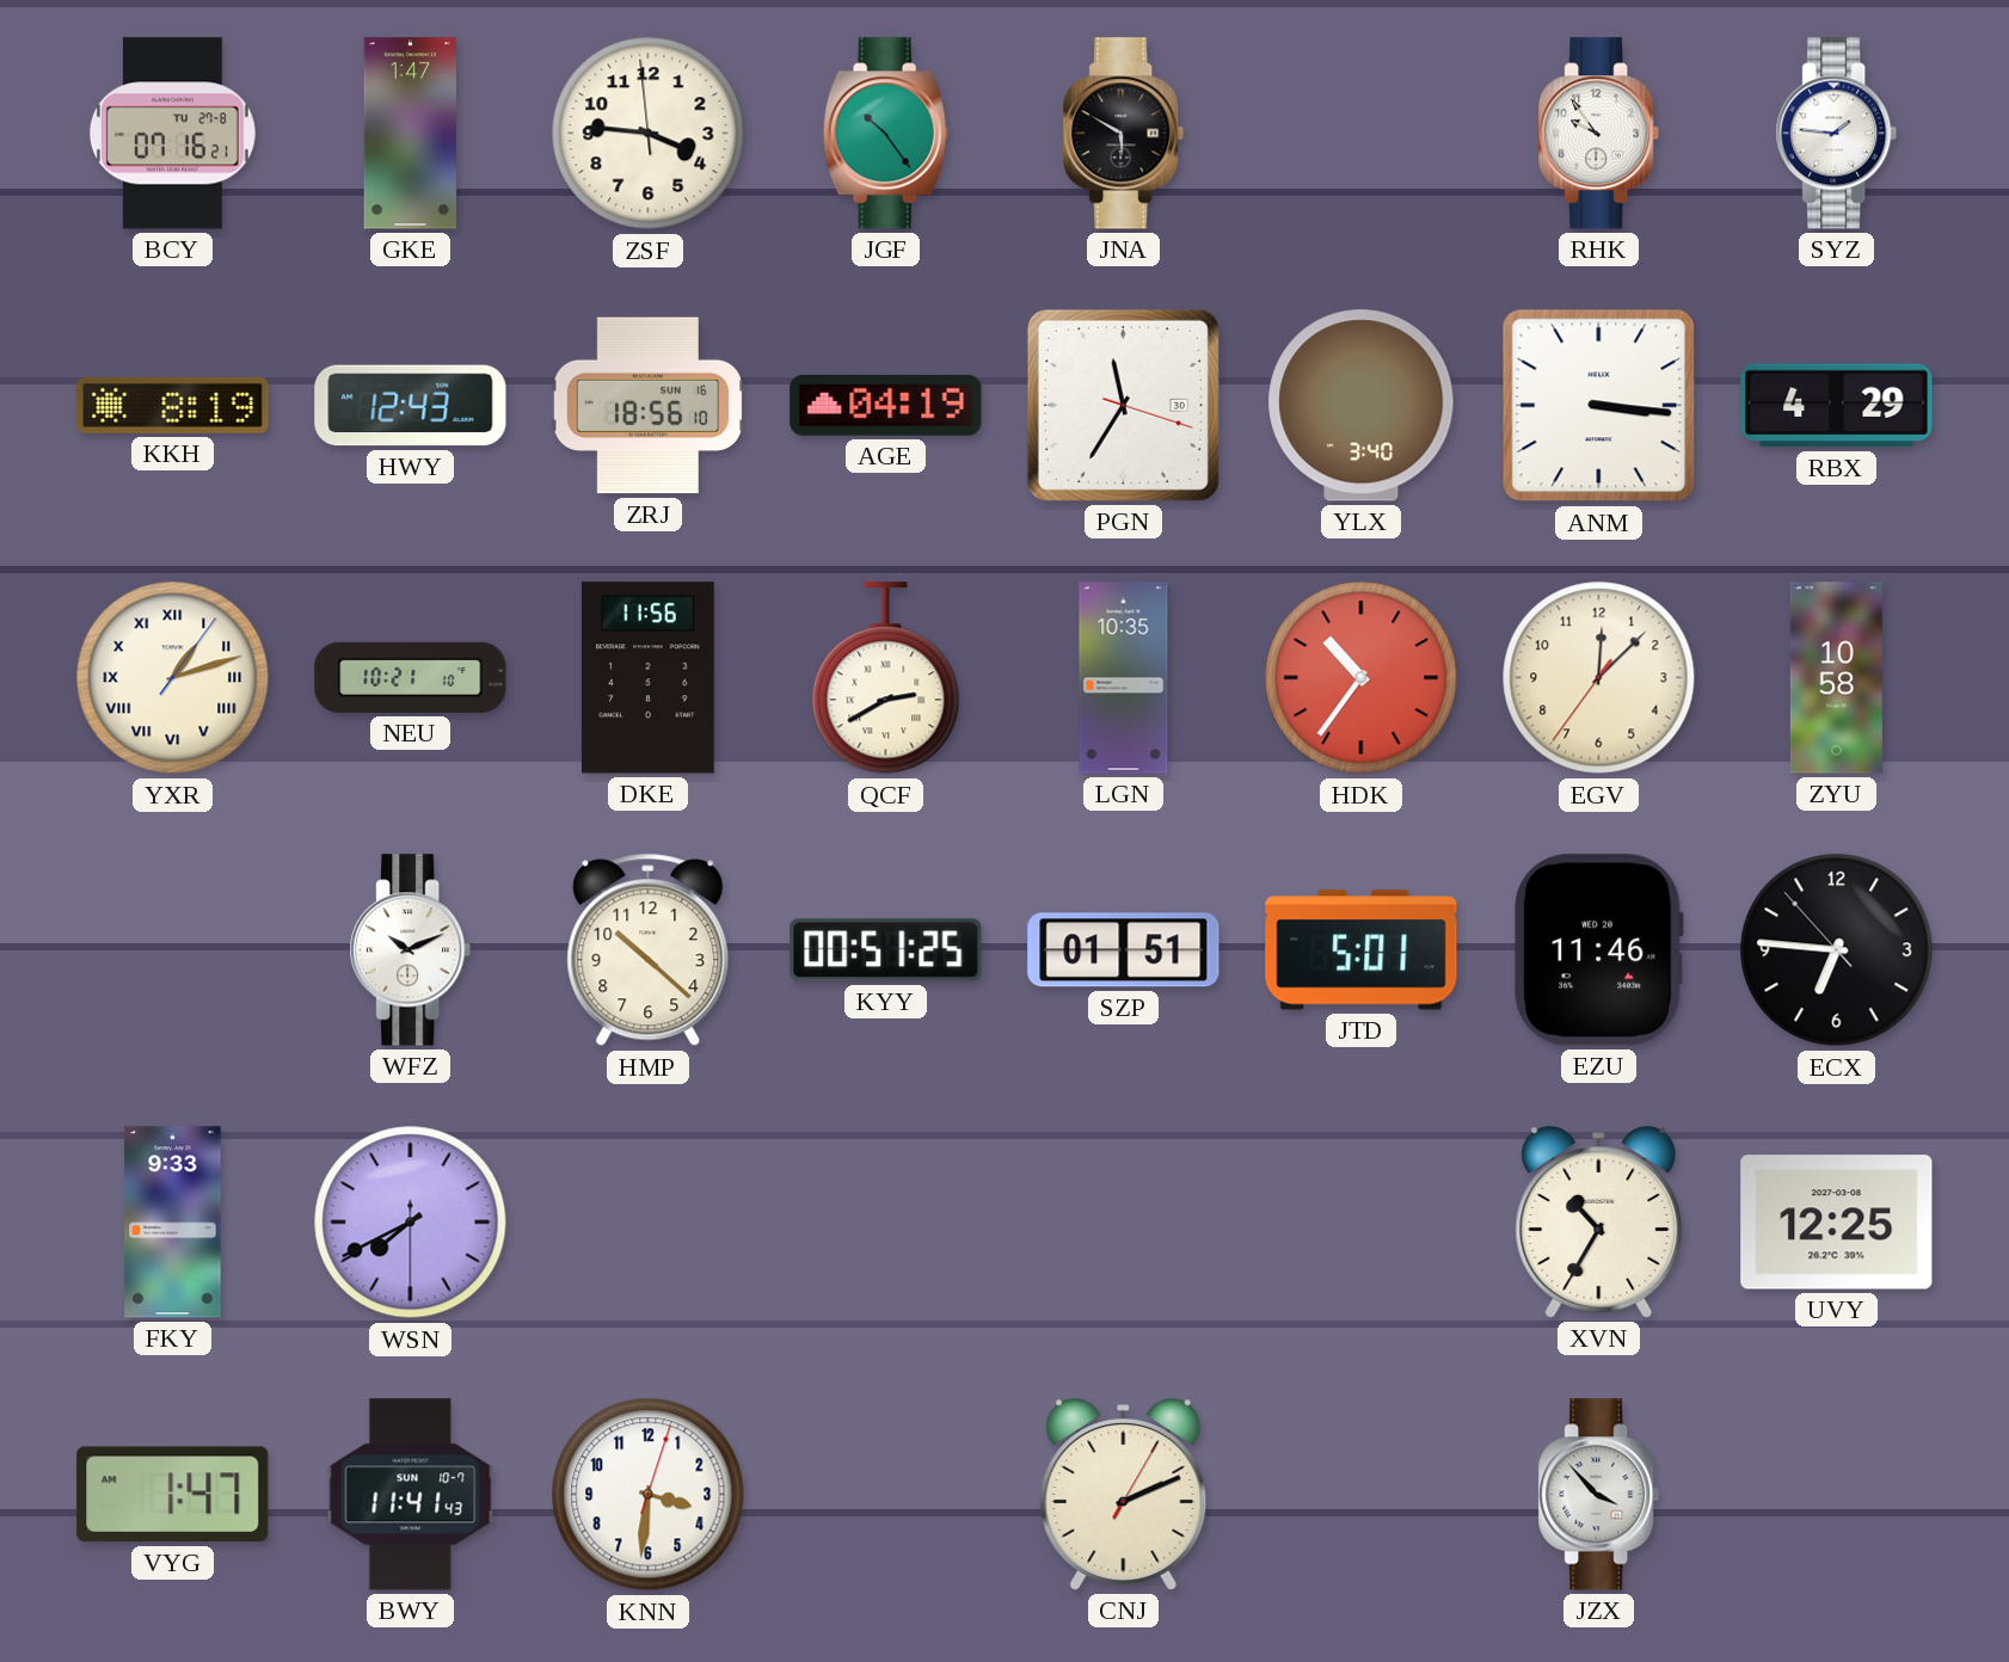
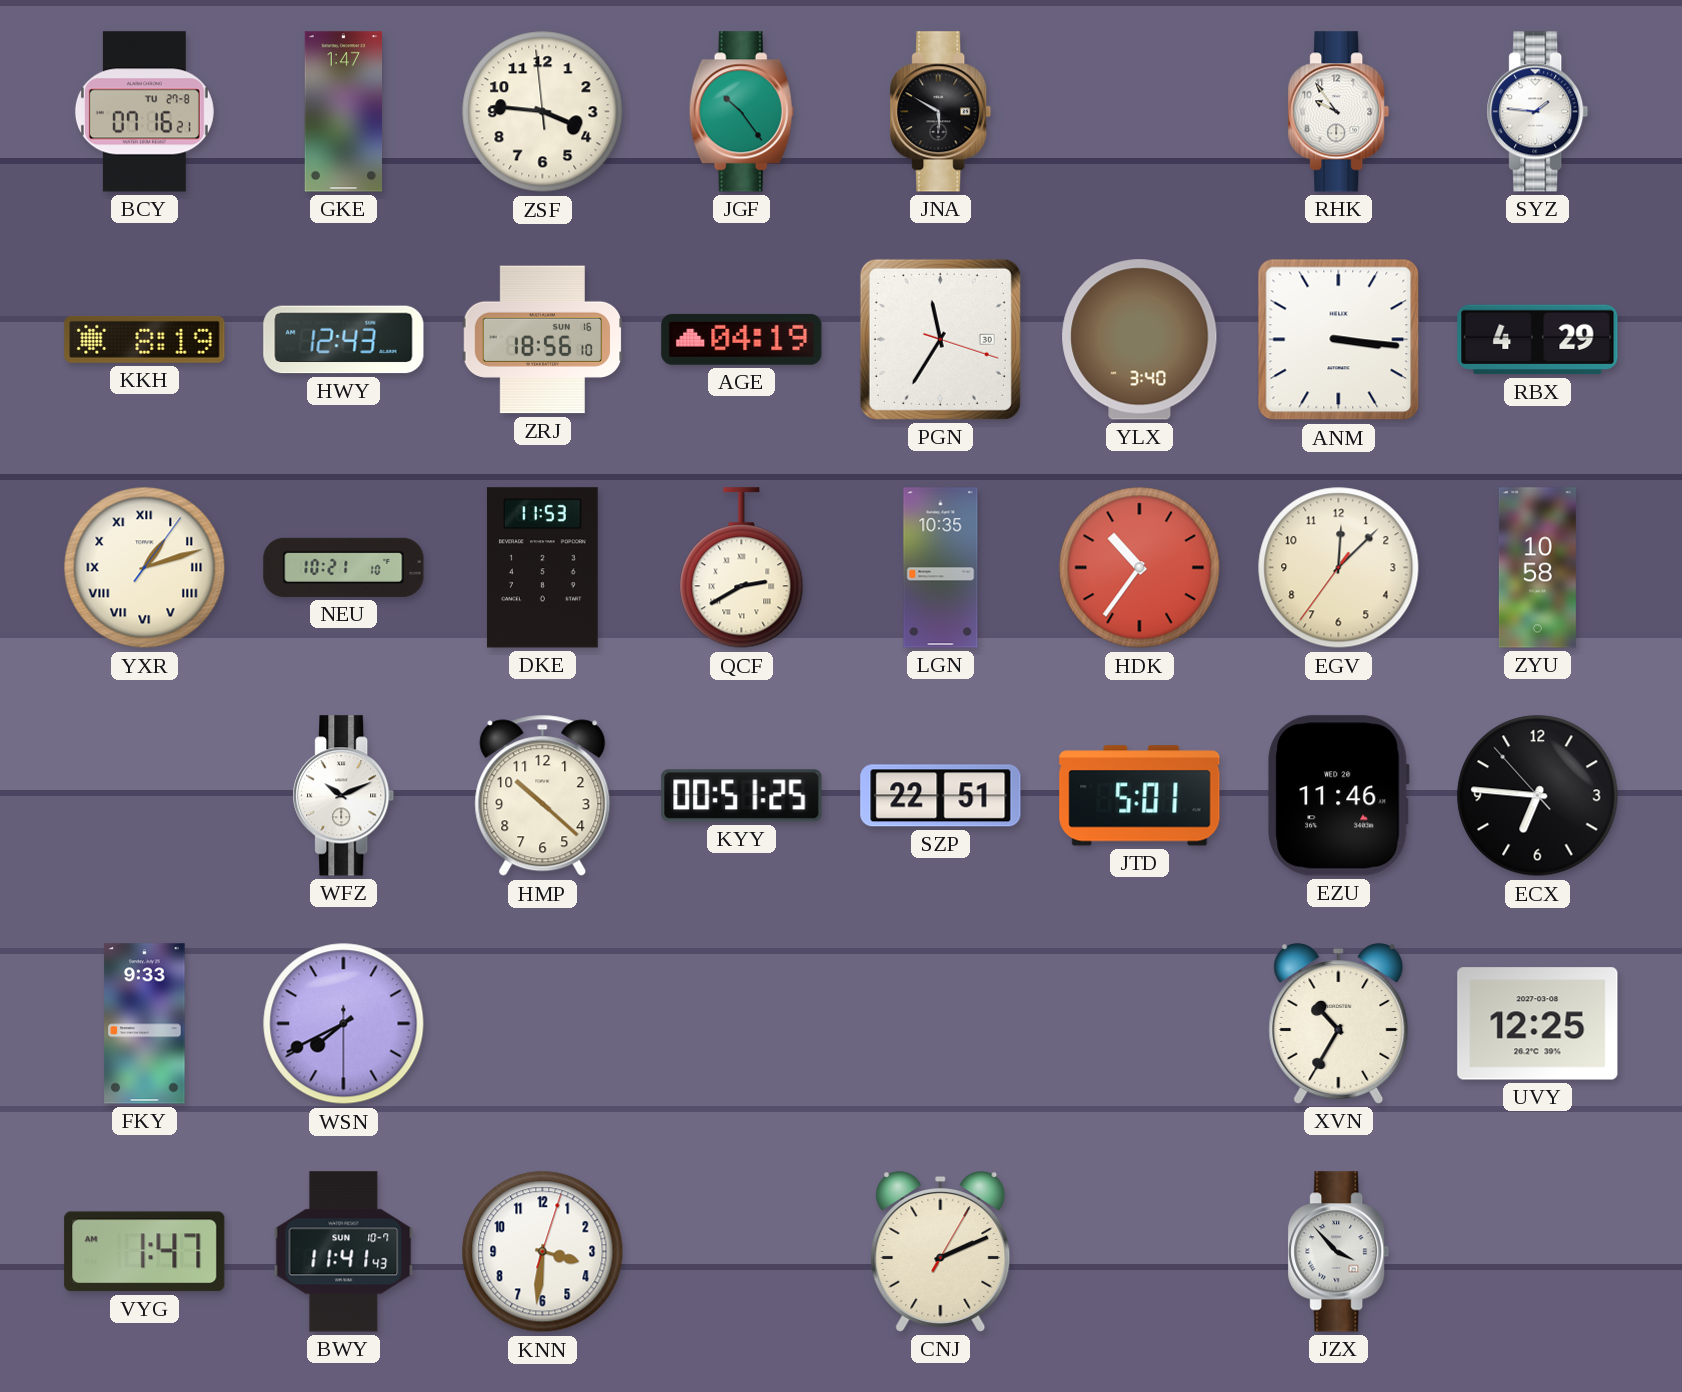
DKE: 11:56 -> 11:53 (542, 568)
SZP: 01:51 -> 22:51 (941, 796)
